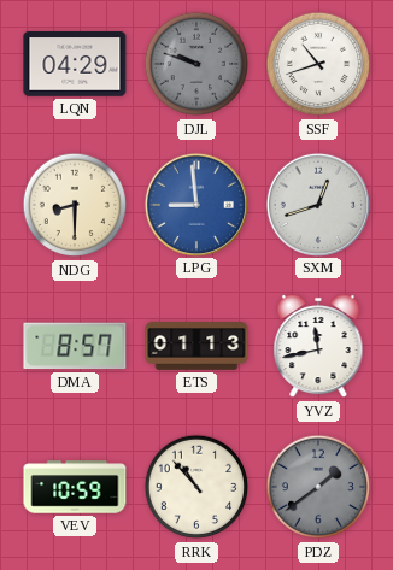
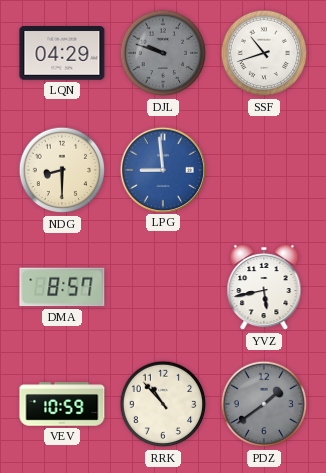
SXM: 12:42 -> none (317, 204)
ETS: 01:13 -> none (196, 346)
YVZ: 11:43 -> 5:43 (264, 287)
